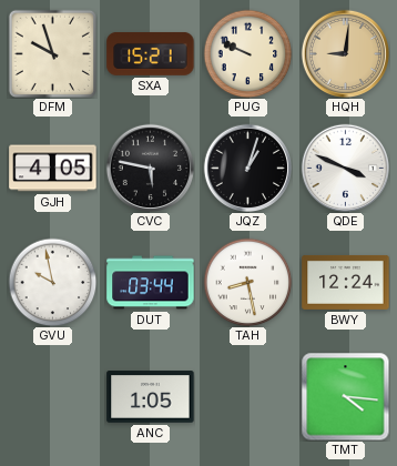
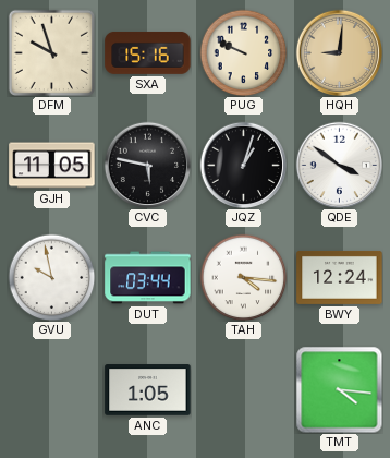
SXA: 15:21 -> 15:16 (148, 52)
GJH: 4:05 -> 11:05 (52, 166)
QDE: 3:49 -> 3:51 (339, 165)
TAH: 8:28 -> 4:16 (243, 277)
